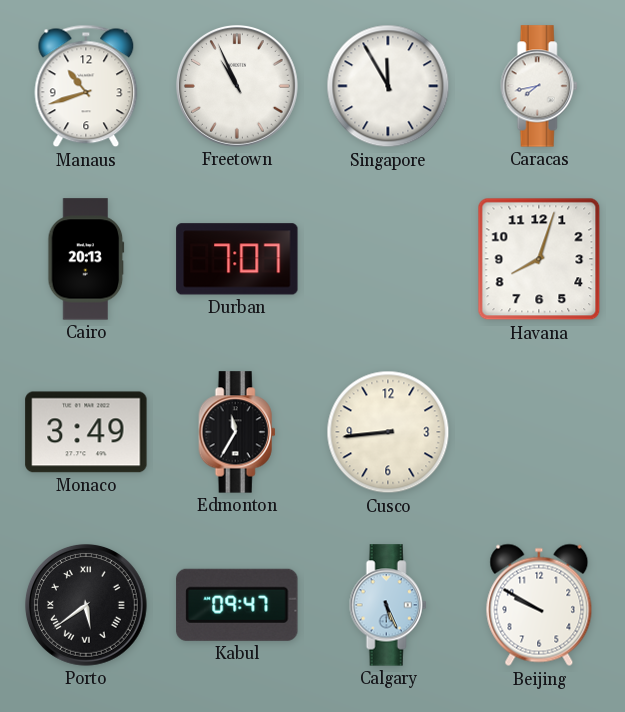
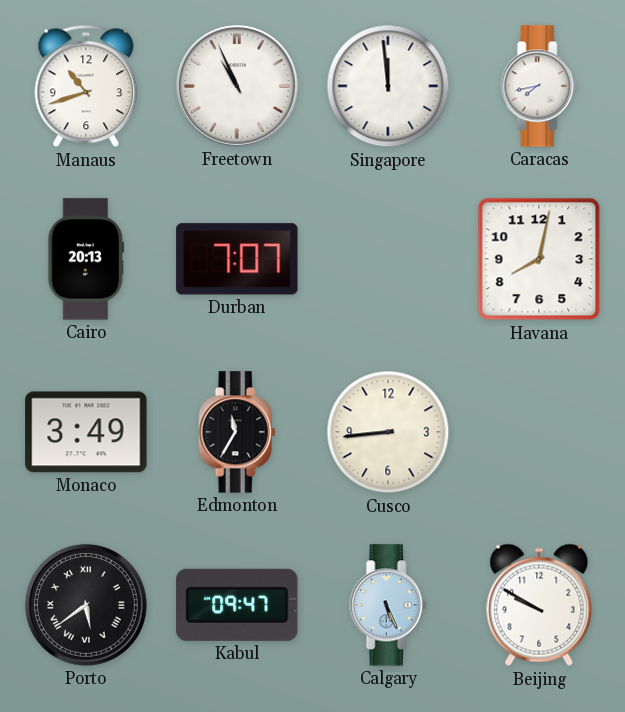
Singapore: 11:55 -> 11:59 (388, 86)
Havana: 8:03 -> 8:02 (539, 259)
